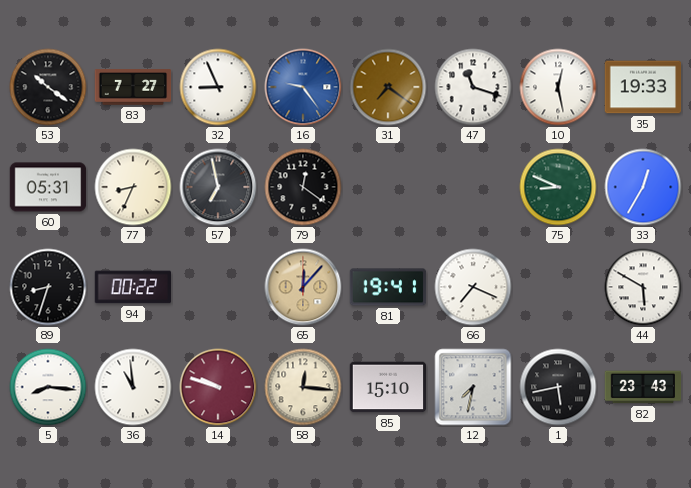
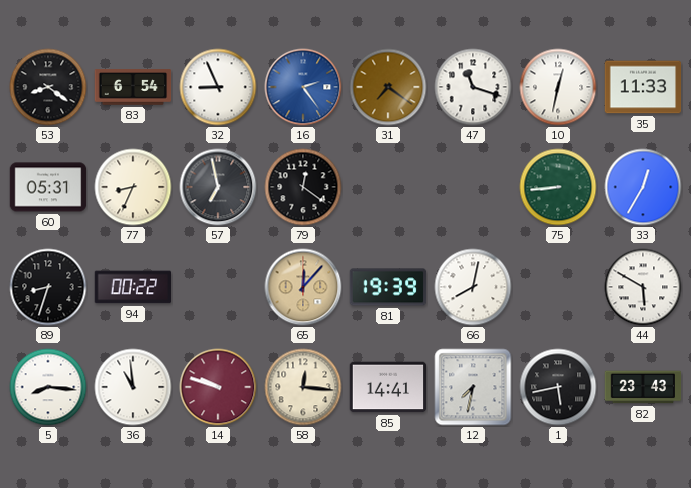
53: 10:21 -> 8:21 (48, 87)
83: 7:27 -> 6:54 (133, 87)
16: 9:24 -> 2:24 (303, 87)
10: 12:28 -> 12:32 (558, 87)
35: 19:33 -> 11:33 (643, 87)
75: 8:49 -> 8:44 (558, 187)
81: 19:41 -> 19:39 (388, 287)
66: 7:19 -> 8:02 (473, 287)
85: 15:10 -> 14:41 (388, 387)
